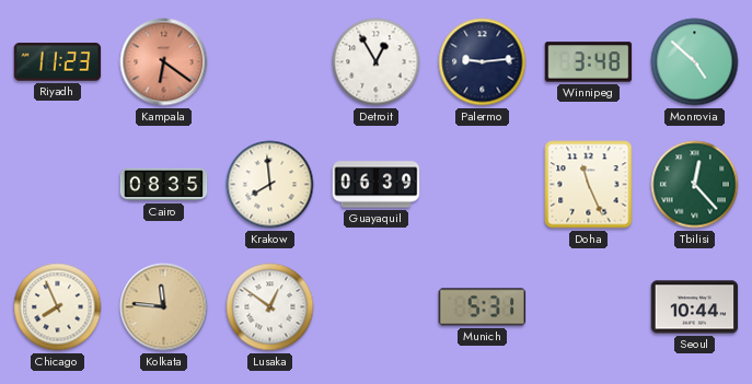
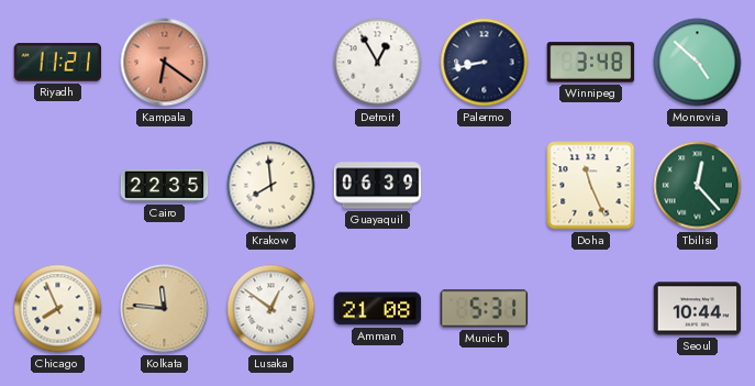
Riyadh: 11:23 -> 11:21 (58, 63)
Palermo: 9:14 -> 8:43 (485, 63)
Cairo: 08:35 -> 22:35 (165, 186)
Amman: none -> 21:08 (378, 309)
